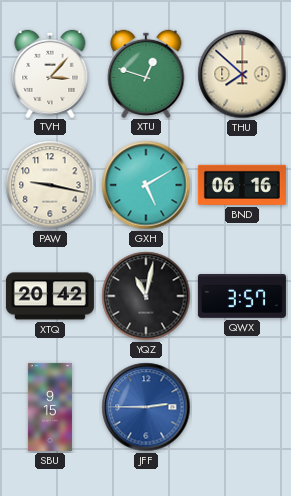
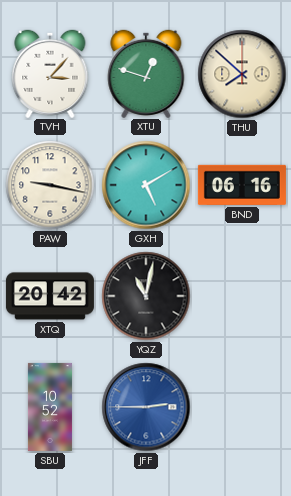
QWX: 3:57 -> none (242, 297)
SBU: 9:15 -> 10:52 (50, 407)
